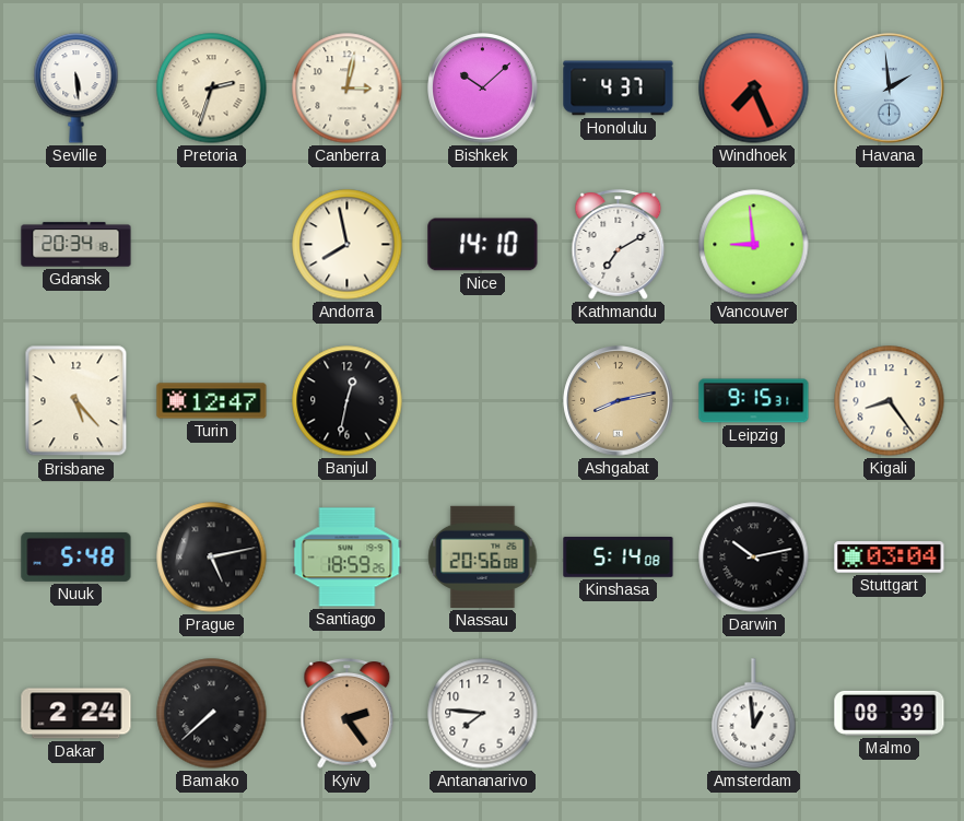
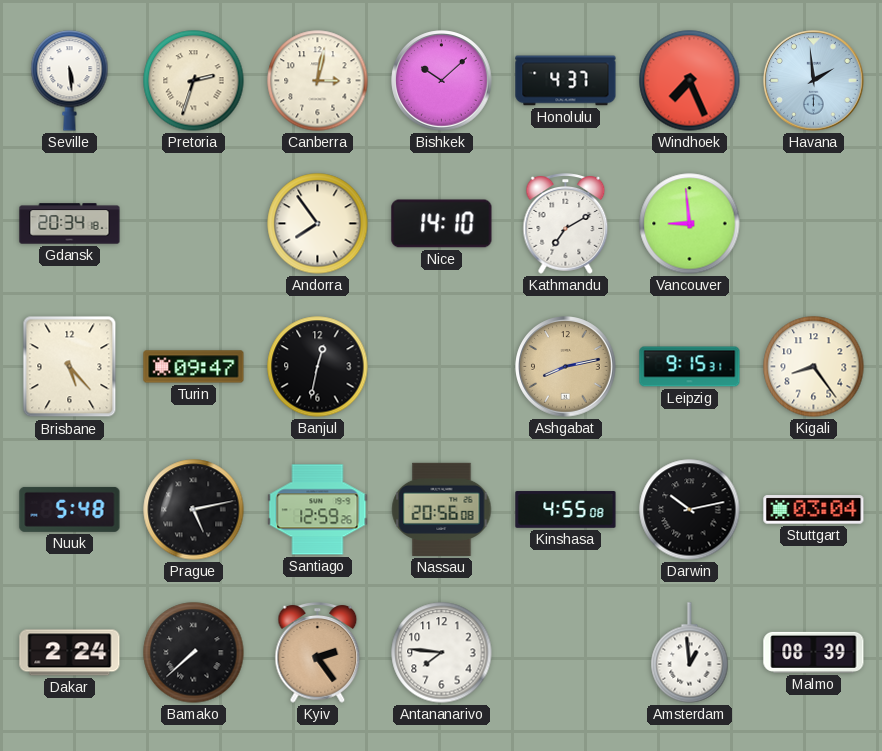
Andorra: 7:58 -> 7:54 (318, 224)
Turin: 12:47 -> 09:47 (194, 367)
Santiago: 18:59 -> 12:59 (318, 510)
Kinshasa: 5:14 -> 4:55 (566, 510)
